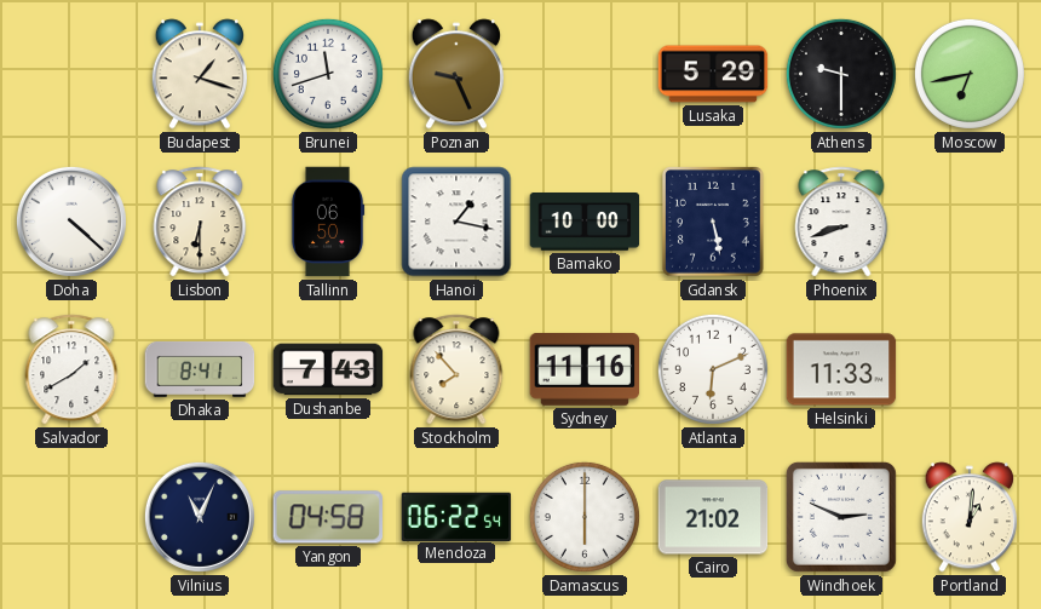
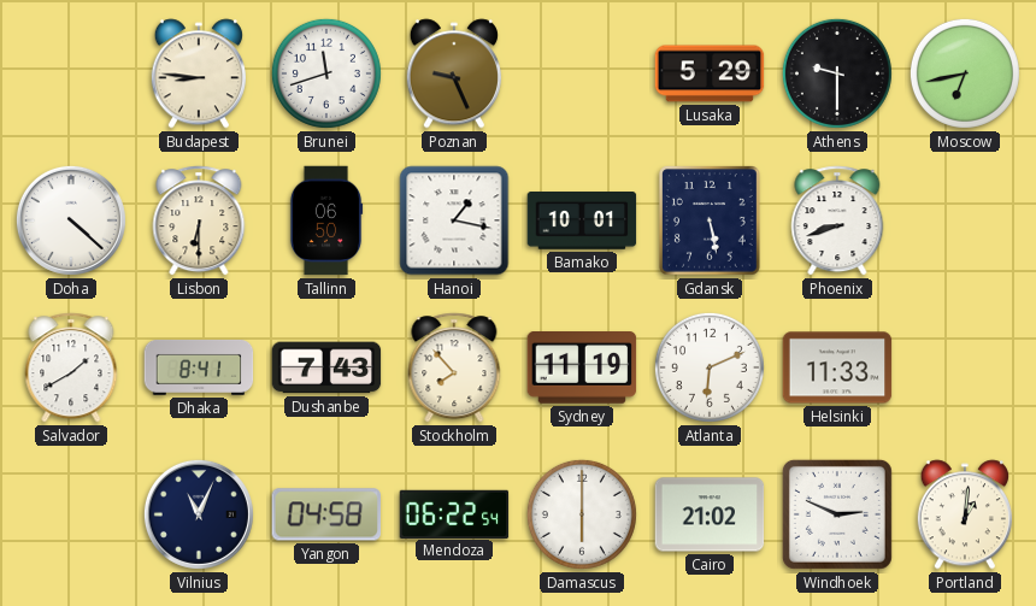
Budapest: 1:18 -> 8:46 (198, 73)
Bamako: 10:00 -> 10:01 (582, 220)
Sydney: 11:16 -> 11:19 (582, 369)
